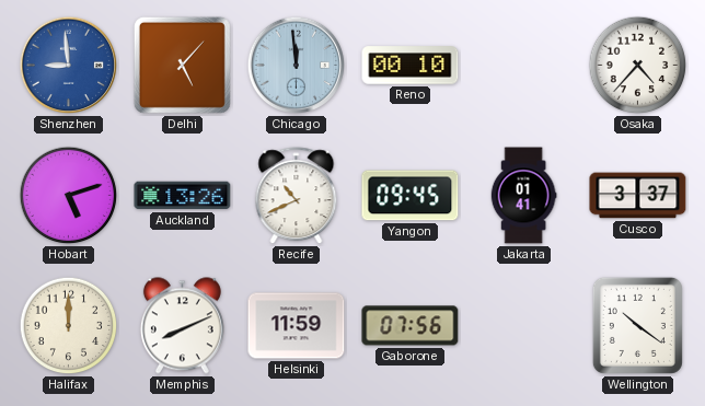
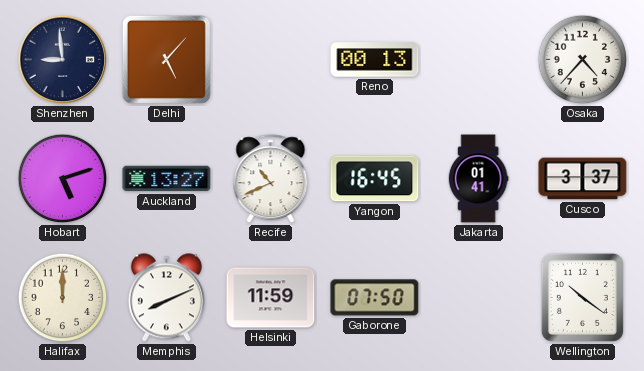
Shenzhen dial: blue -> navy (63, 60)
Chicago: 11:59 -> none (297, 66)
Reno: 00:10 -> 00:13 (375, 60)
Auckland: 13:26 -> 13:27 (167, 179)
Yangon: 09:45 -> 16:45 (375, 179)
Gaborone: 07:56 -> 07:50 (375, 298)
